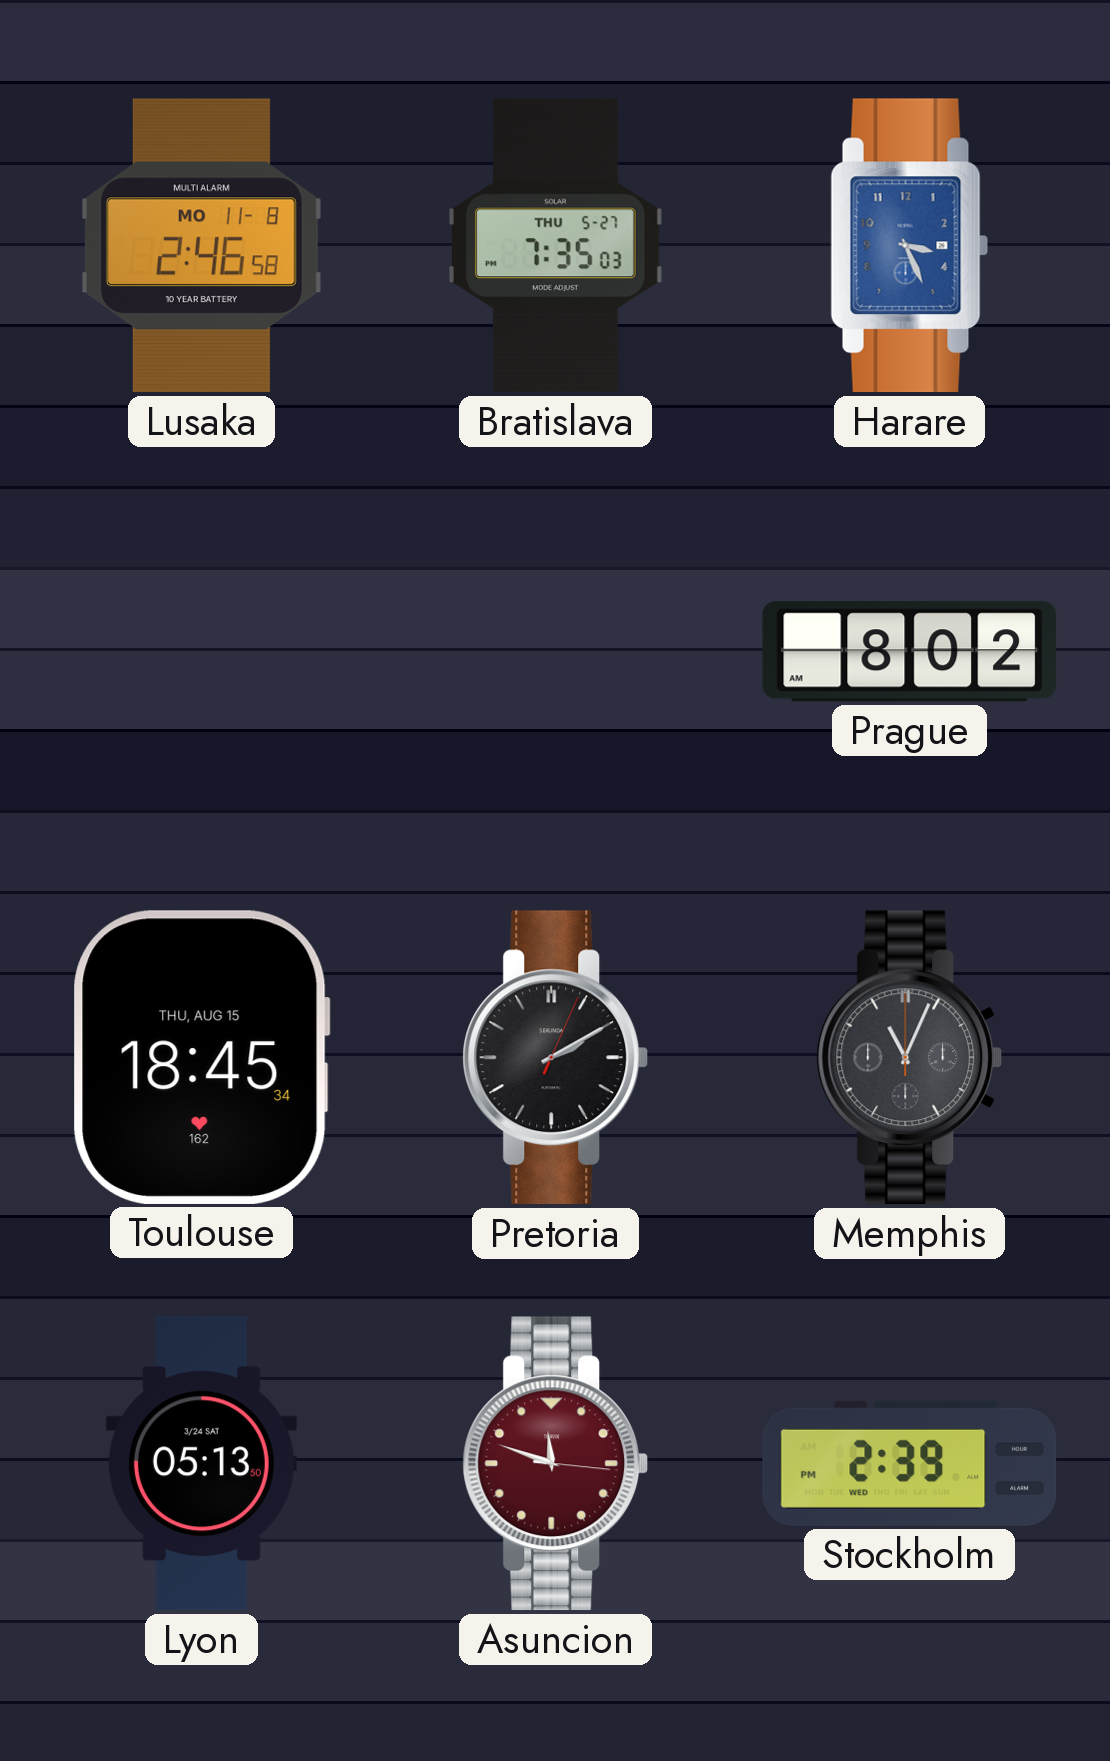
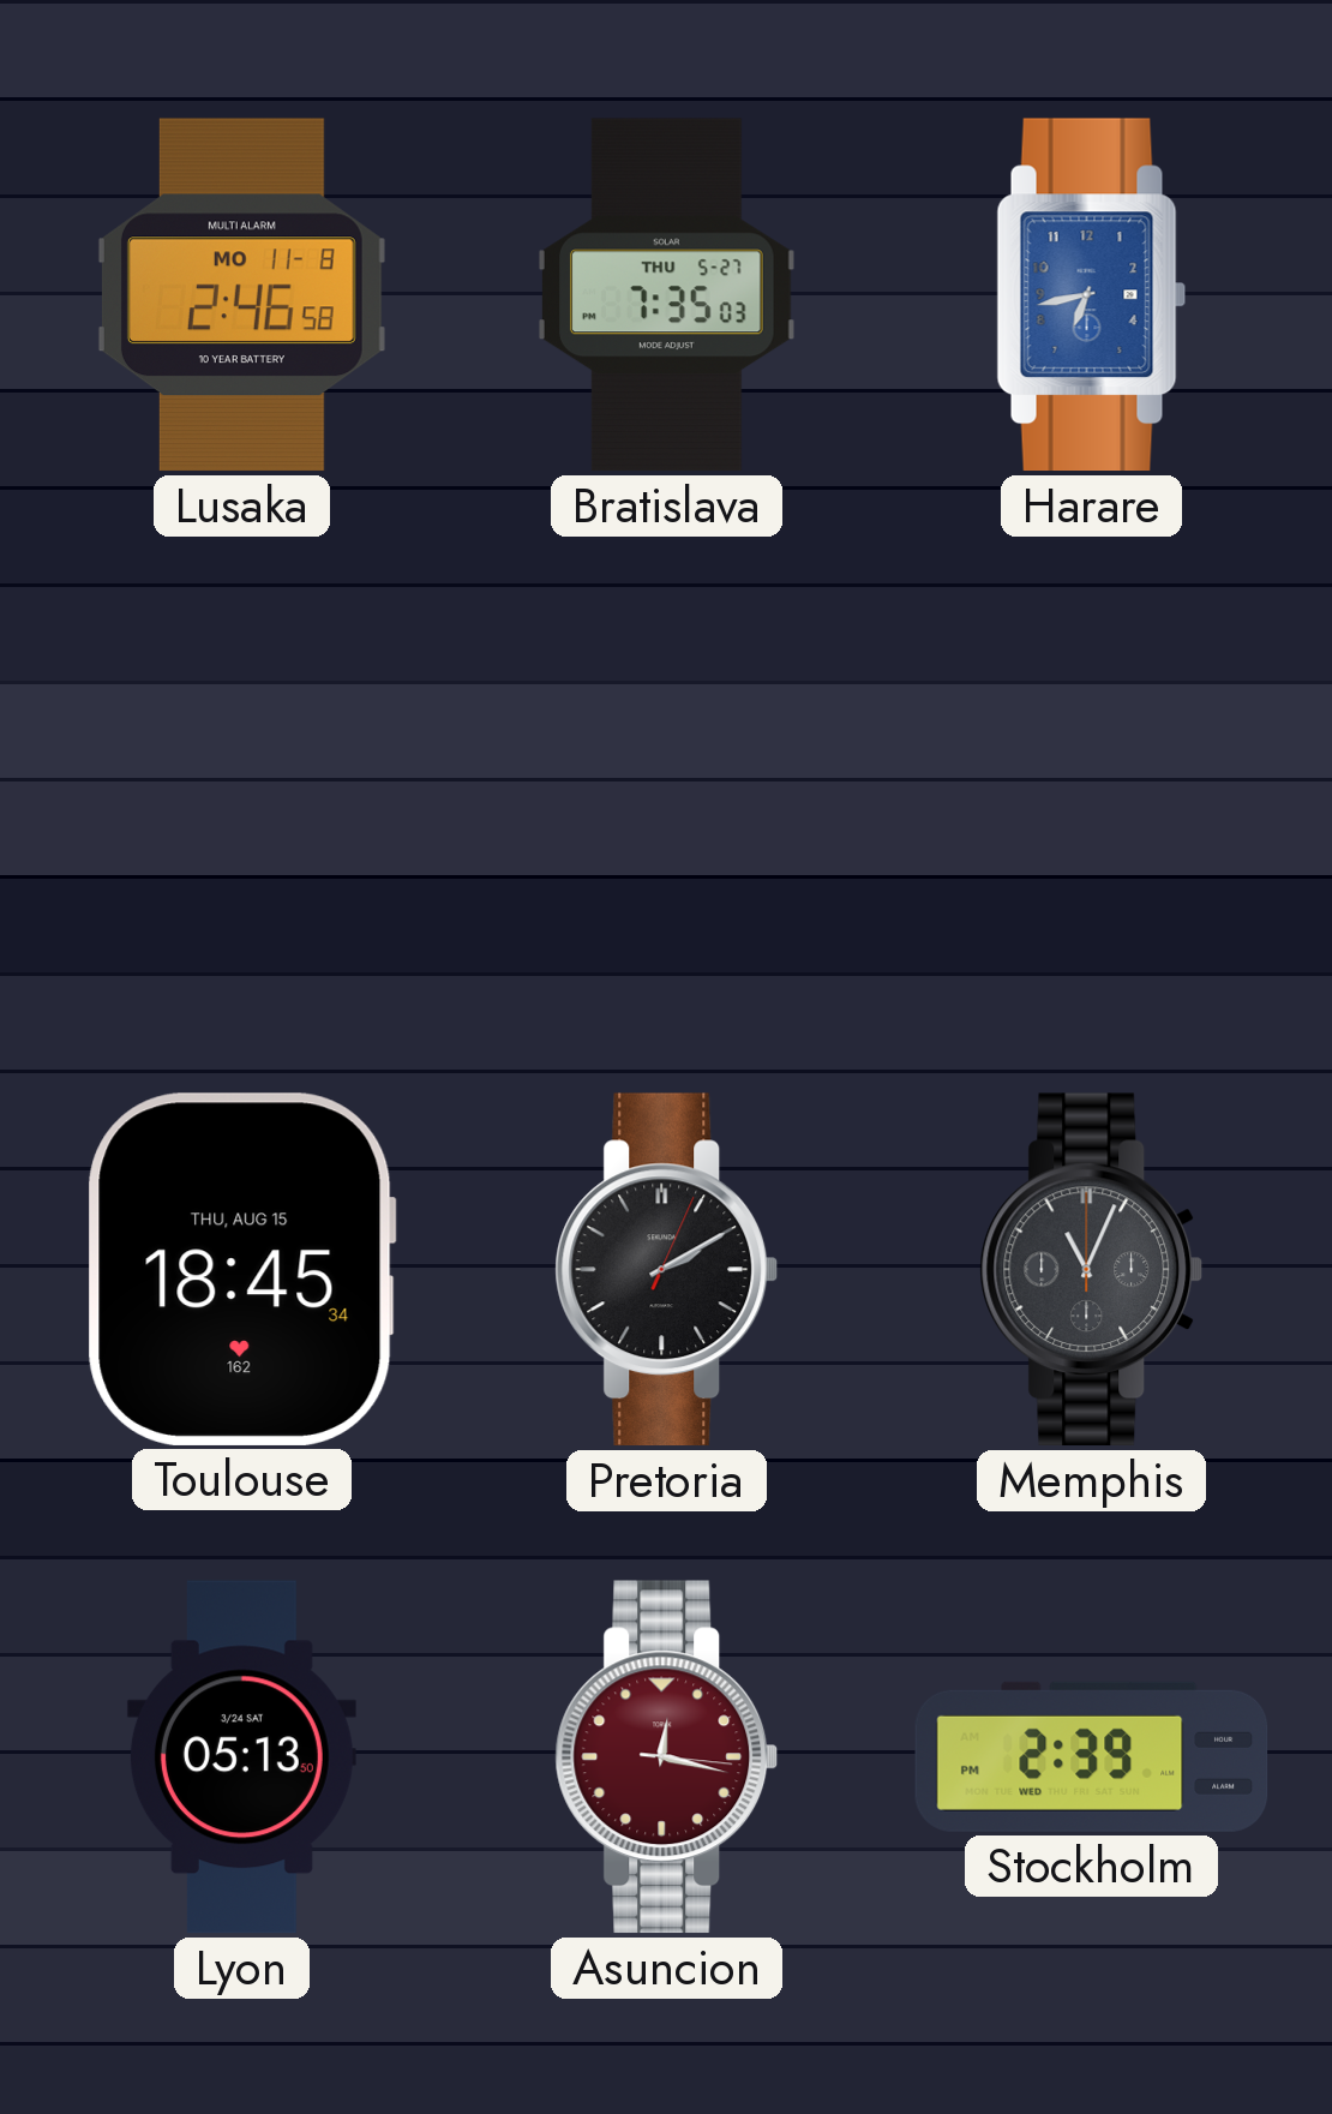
Harare: 3:26 -> 6:43 (1092, 295)
Prague: 8:02 -> none (910, 652)
Asuncion: 11:48 -> 12:17 (667, 1757)
